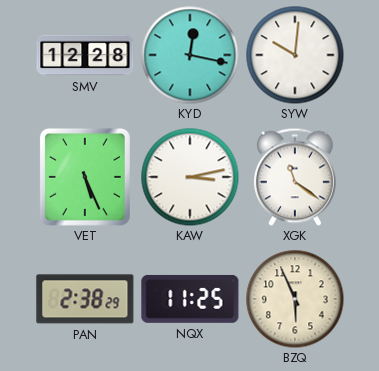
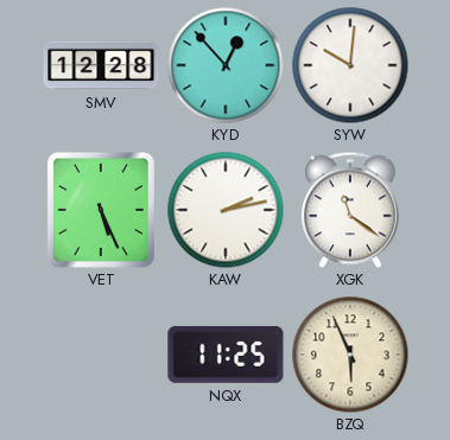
KYD: 12:17 -> 12:53 (226, 65)
KAW: 3:13 -> 2:13 (226, 210)
PAN: 2:38 -> none (85, 299)
